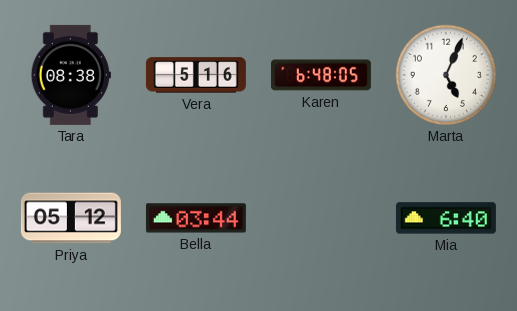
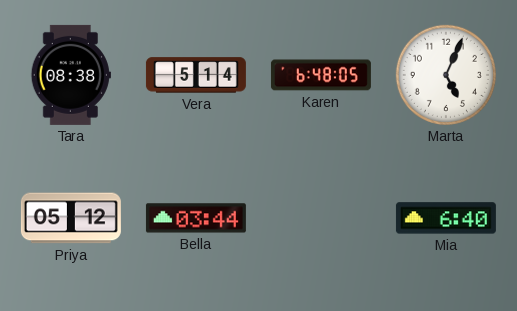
Vera: 5:16 -> 5:14 (196, 75)
